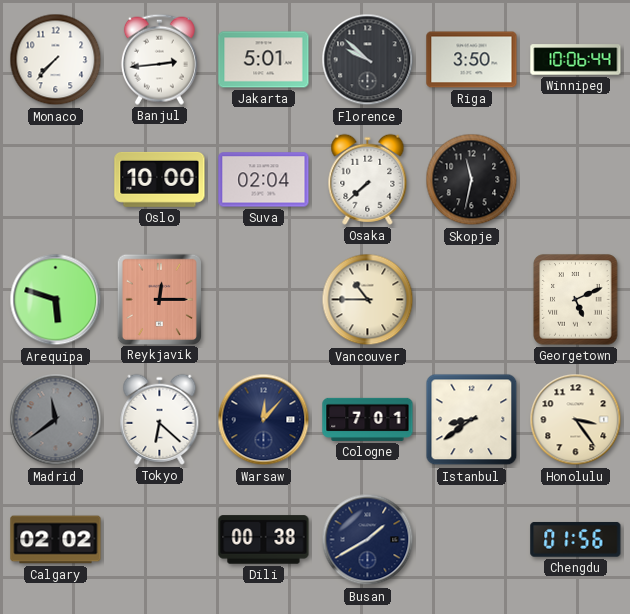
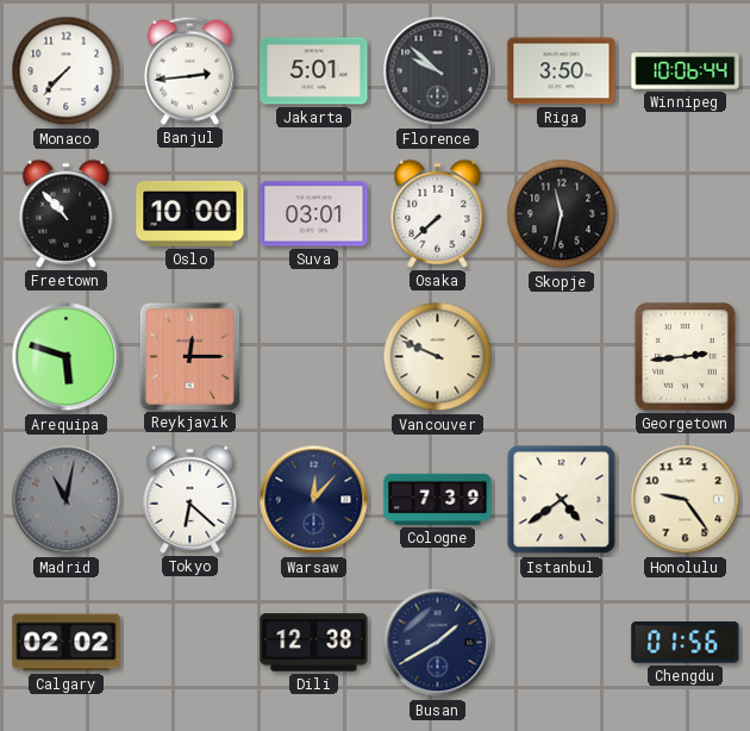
Freetown: none -> 10:53 (67, 213)
Suva: 02:04 -> 03:01 (314, 214)
Vancouver: 10:45 -> 9:49 (438, 357)
Georgetown: 5:11 -> 2:44 (686, 357)
Madrid: 11:39 -> 11:02 (67, 500)
Cologne: 7:01 -> 7:39 (438, 499)
Istanbul: 8:39 -> 4:39 (562, 500)
Honolulu: 3:24 -> 9:24 (686, 500)
Dili: 00:38 -> 12:38 (314, 643)
